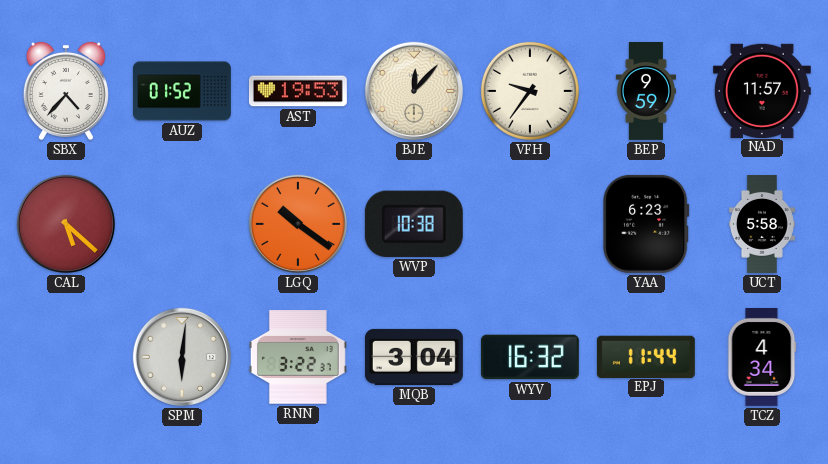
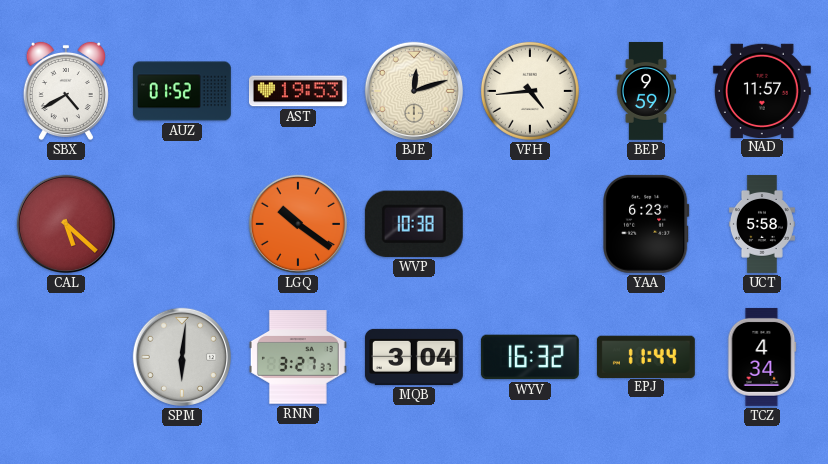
SBX: 4:37 -> 4:40 (66, 91)
BJE: 12:07 -> 12:12 (414, 91)
VFH: 9:36 -> 4:44 (530, 91)
RNN: 3:22 -> 3:27 (298, 357)
